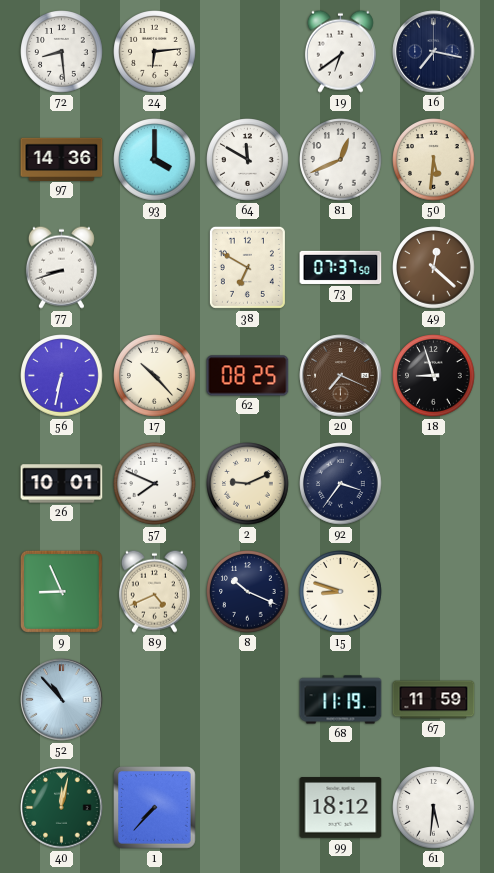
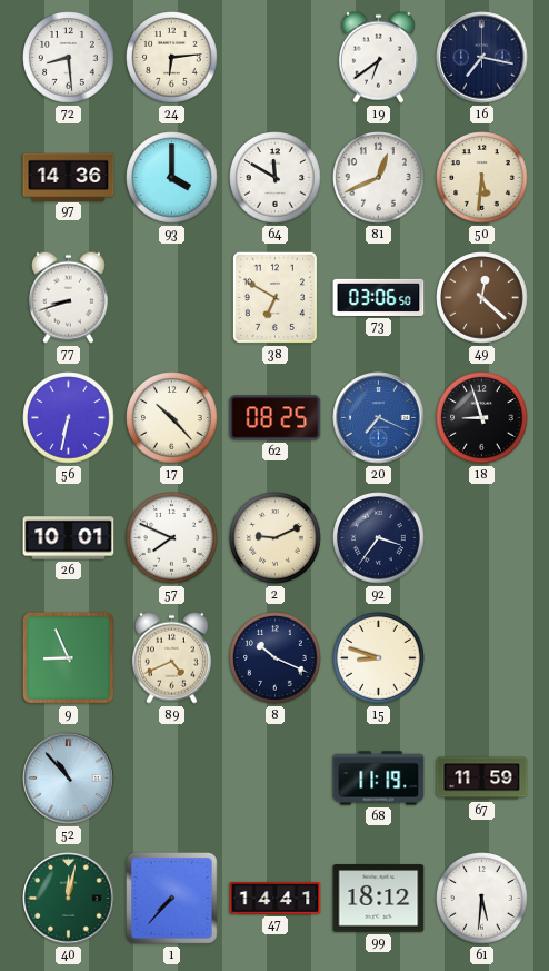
73: 07:37 -> 03:06 (379, 297)
20 dial: brown -> blue (379, 418)
47: none -> 14:41 (276, 899)
